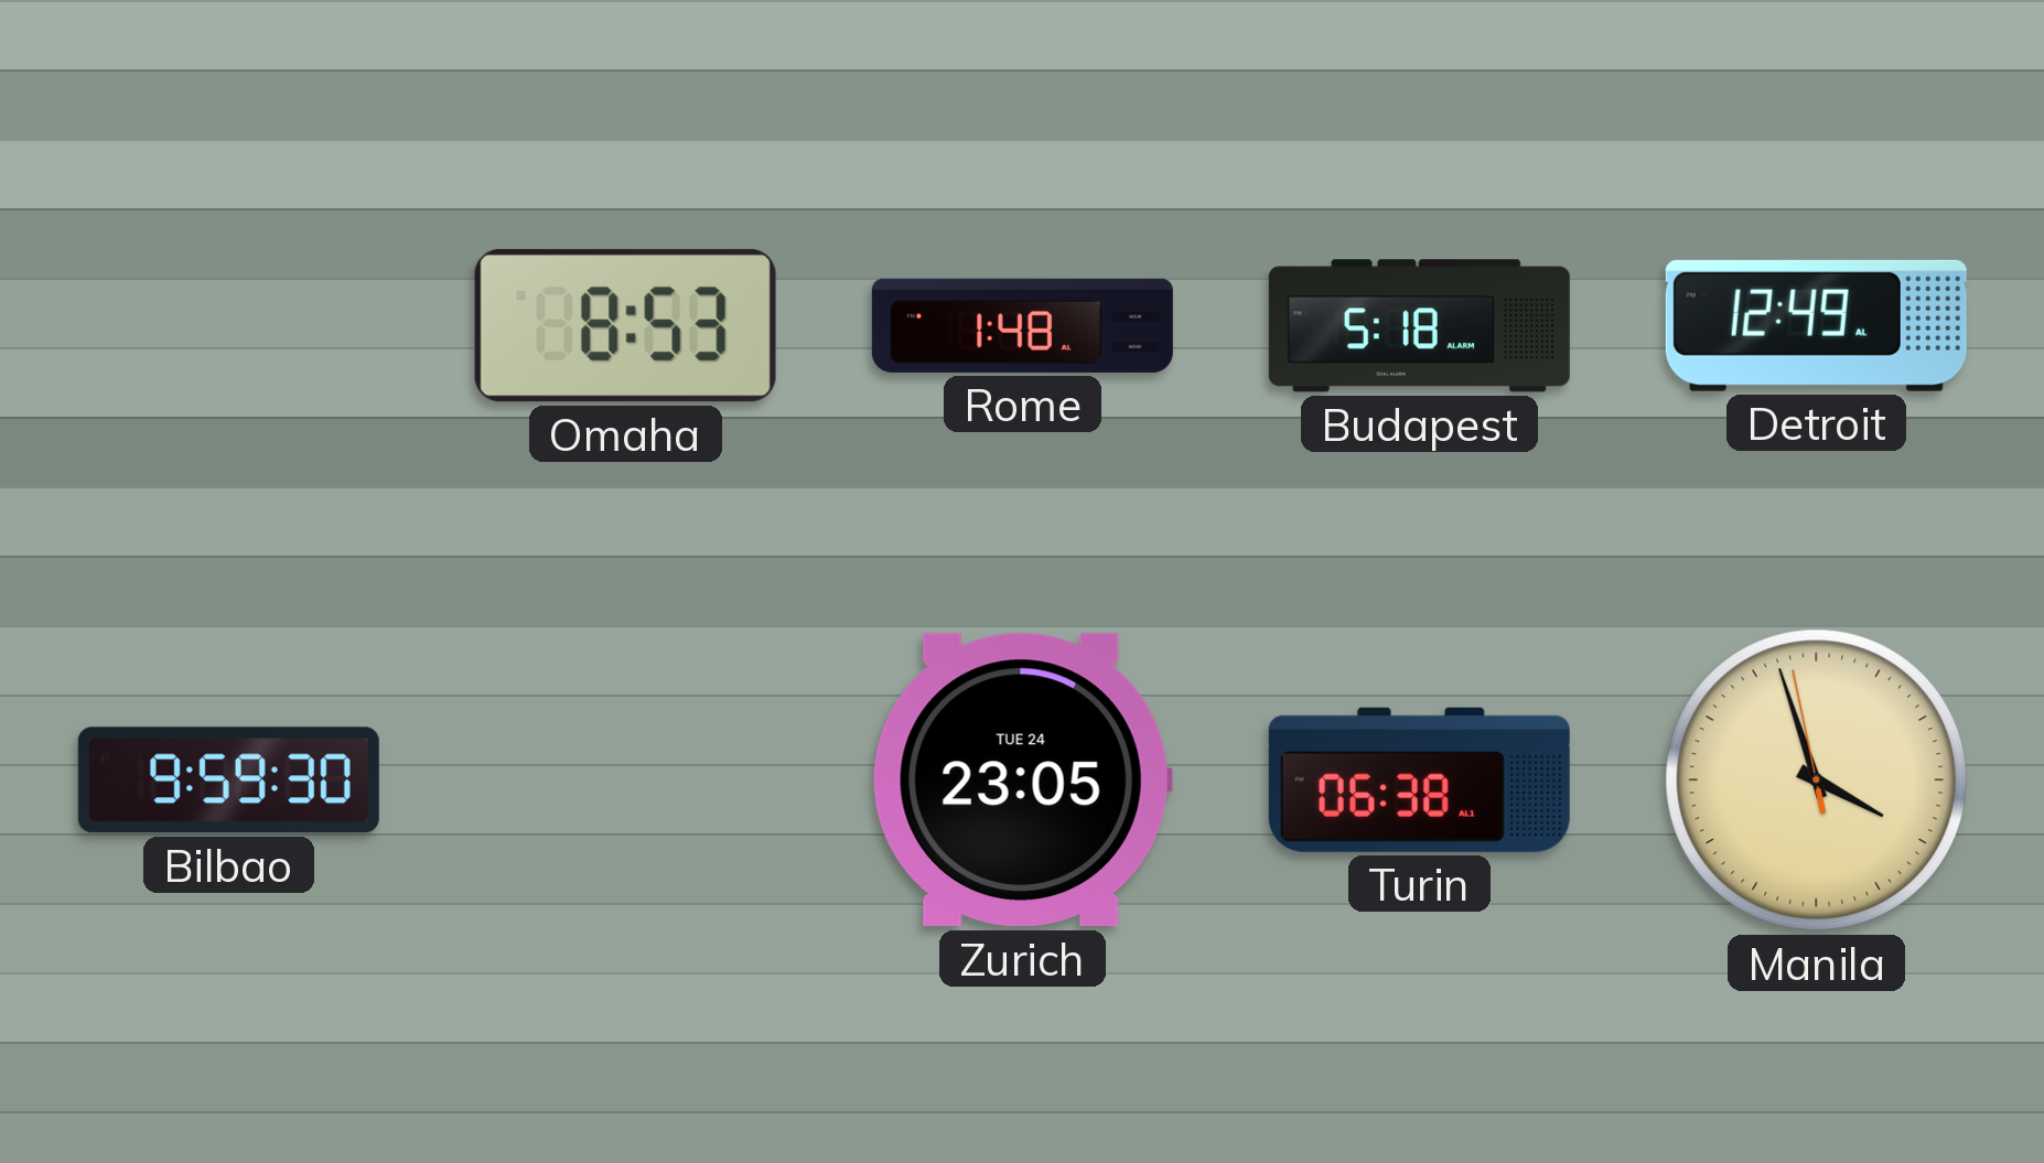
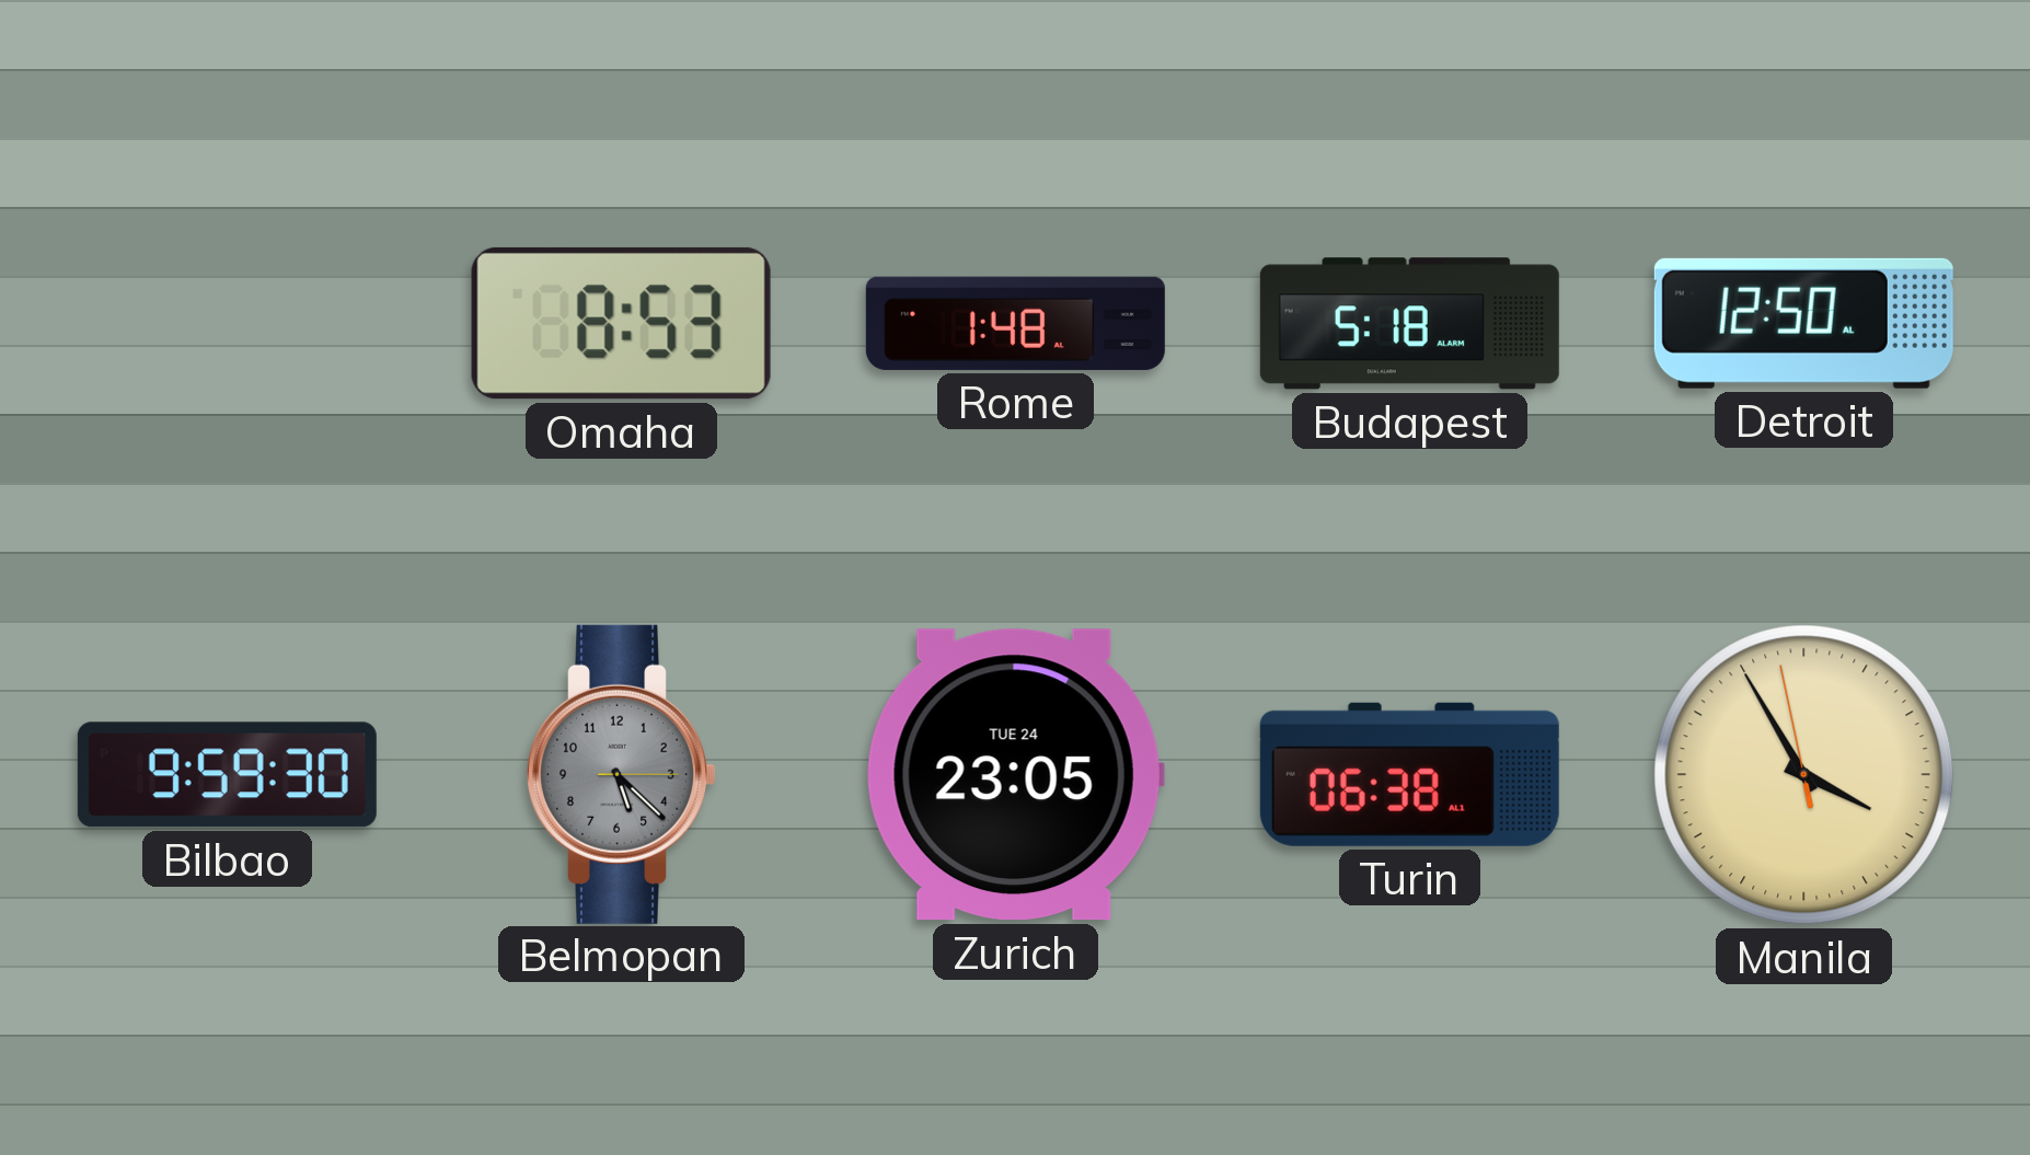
Detroit: 12:49 -> 12:50 (1803, 323)
Belmopan: none -> 5:22 (622, 774)
Manila: 3:56 -> 3:54 (1804, 775)
